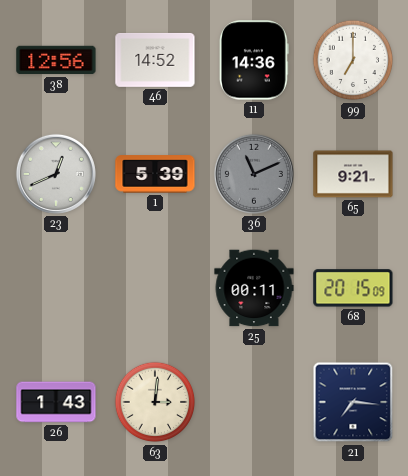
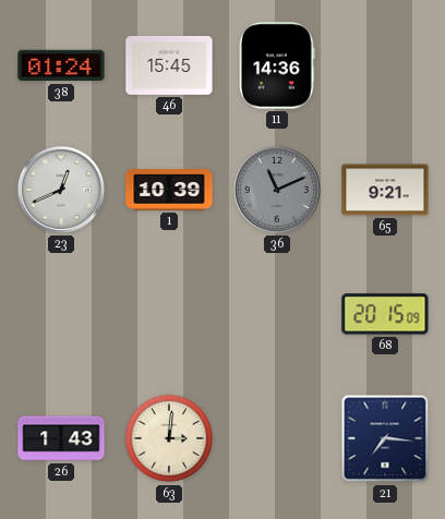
38: 12:56 -> 01:24 (61, 65)
46: 14:52 -> 15:45 (169, 65)
99: 7:00 -> none (353, 60)
1: 5:39 -> 10:39 (169, 190)
25: 00:11 -> none (254, 288)
